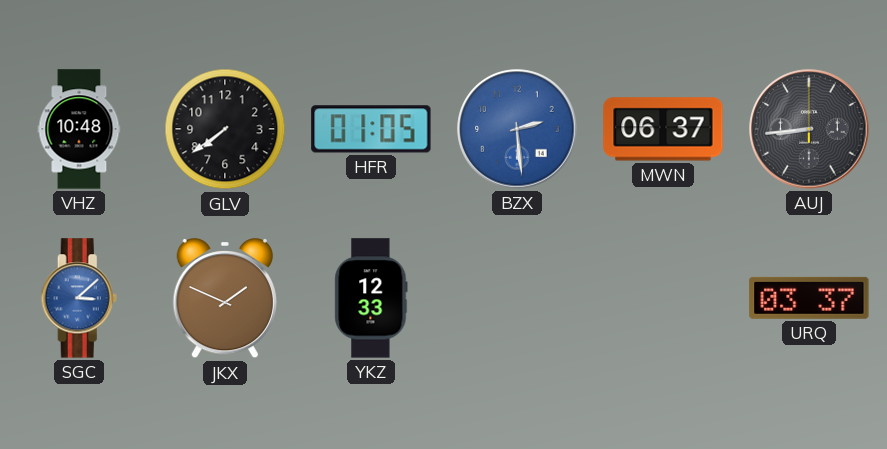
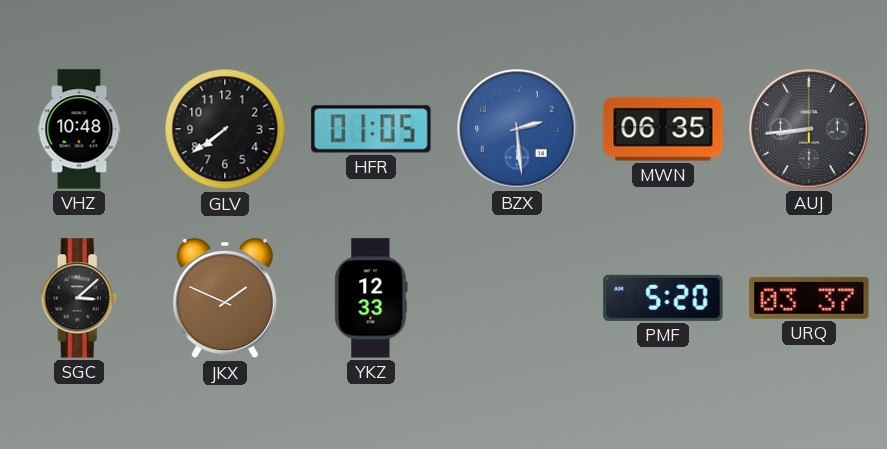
MWN: 06:37 -> 06:35 (663, 129)
SGC dial: blue -> black (79, 298)
PMF: none -> 5:20 (663, 298)
